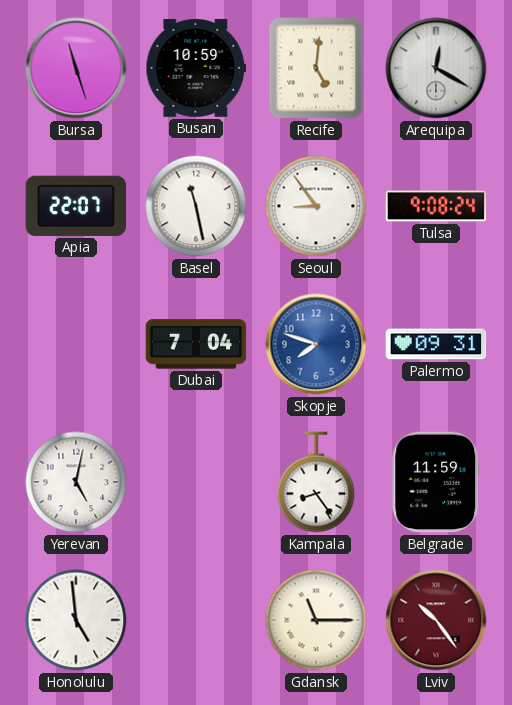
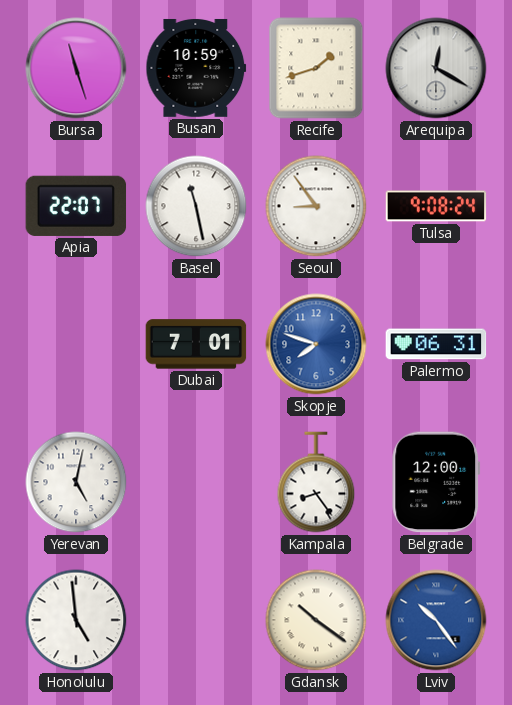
Recife: 5:01 -> 1:42 (316, 68)
Dubai: 7:04 -> 7:01 (196, 344)
Palermo: 09:31 -> 06:31 (436, 344)
Belgrade: 11:59 -> 12:00 (436, 482)
Gdansk: 11:15 -> 10:21 (316, 620)
Lviv dial: burgundy -> blue (436, 620)
